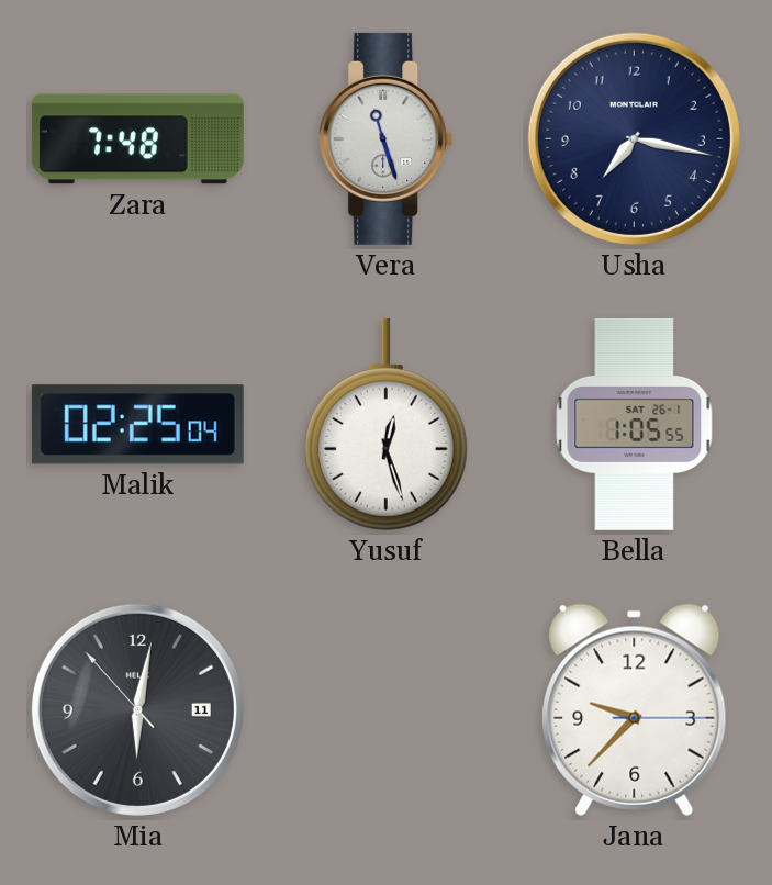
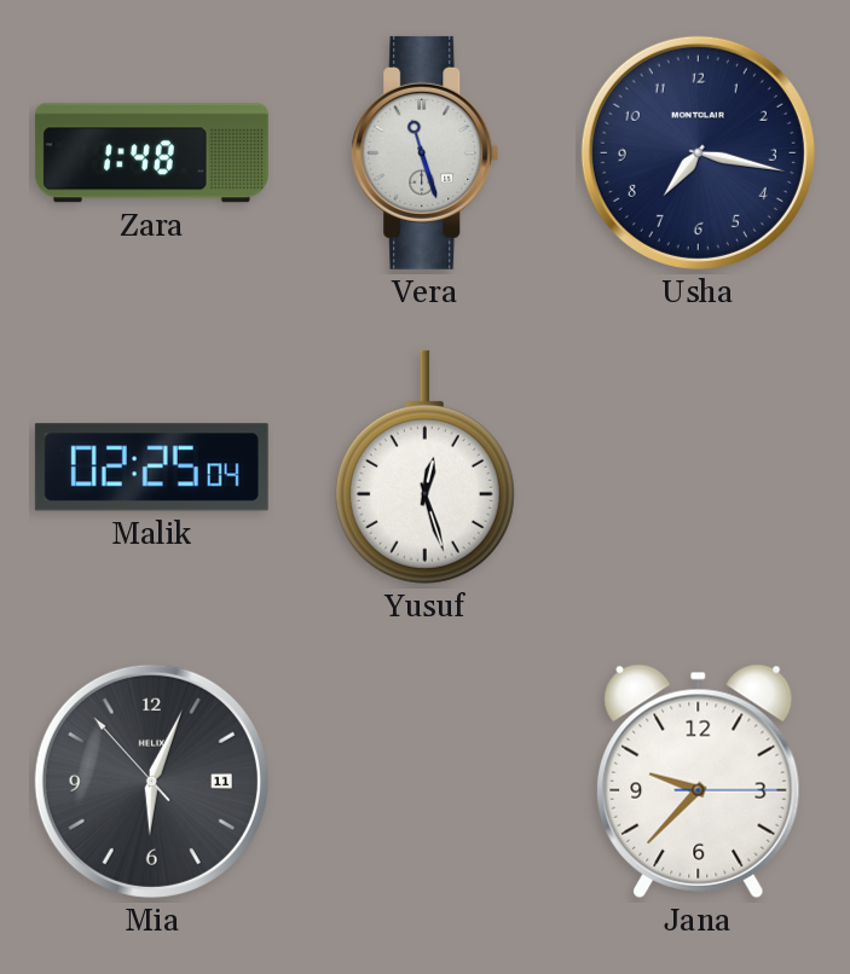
Zara: 7:48 -> 1:48 (151, 153)
Bella: 1:05 -> none (635, 424)
Mia: 6:01 -> 6:03 (151, 781)
